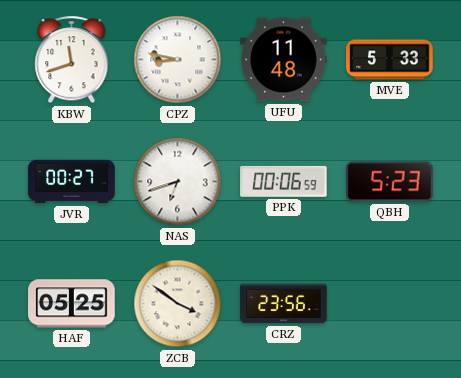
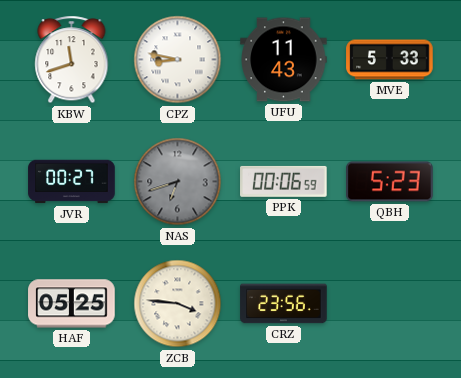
UFU: 11:48 -> 11:43 (284, 60)
NAS dial: white -> grey (178, 182)
ZCB: 3:51 -> 3:46 (178, 304)
